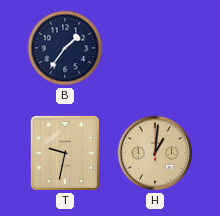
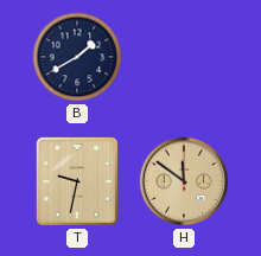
B: 1:36 -> 1:40 (77, 57)
H: 1:01 -> 11:51 (184, 181)
